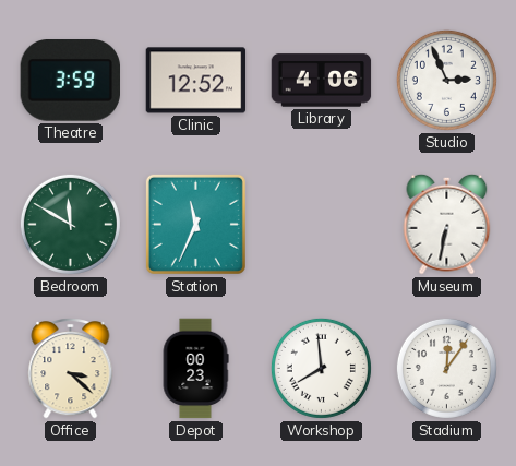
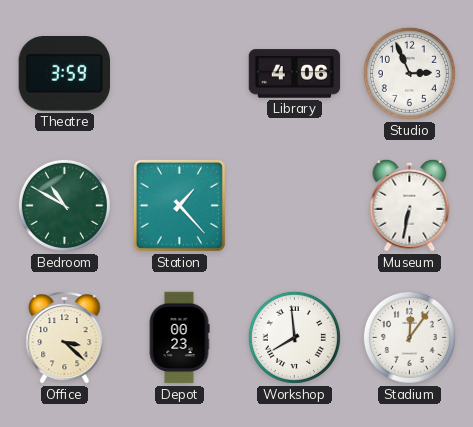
Clinic: 12:52 -> none (196, 81)
Bedroom: 11:50 -> 10:50 (64, 205)
Station: 11:34 -> 1:23 (179, 205)
